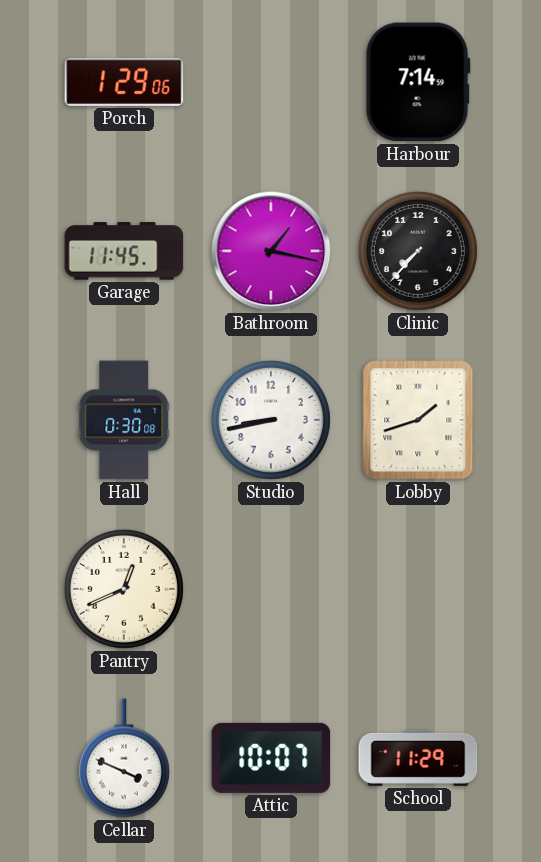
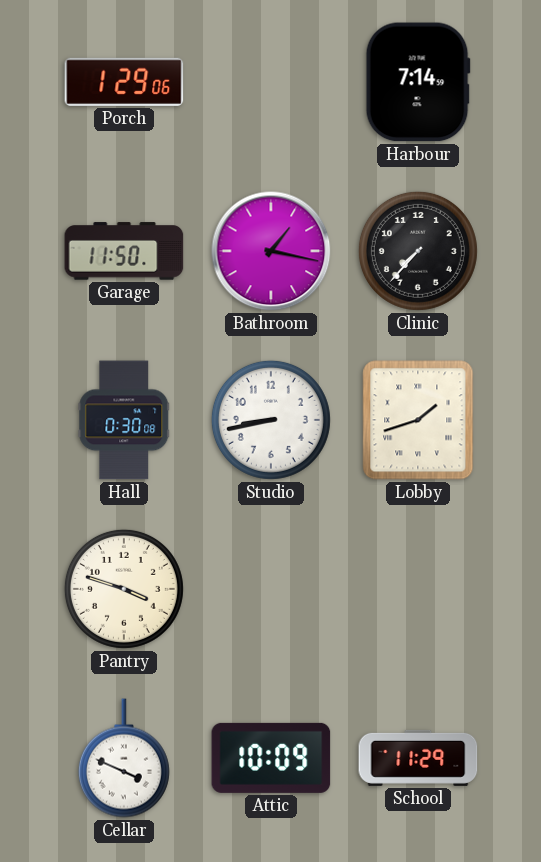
Garage: 11:45 -> 11:50 (124, 251)
Pantry: 12:41 -> 3:48 (124, 589)
Attic: 10:07 -> 10:09 (271, 758)
